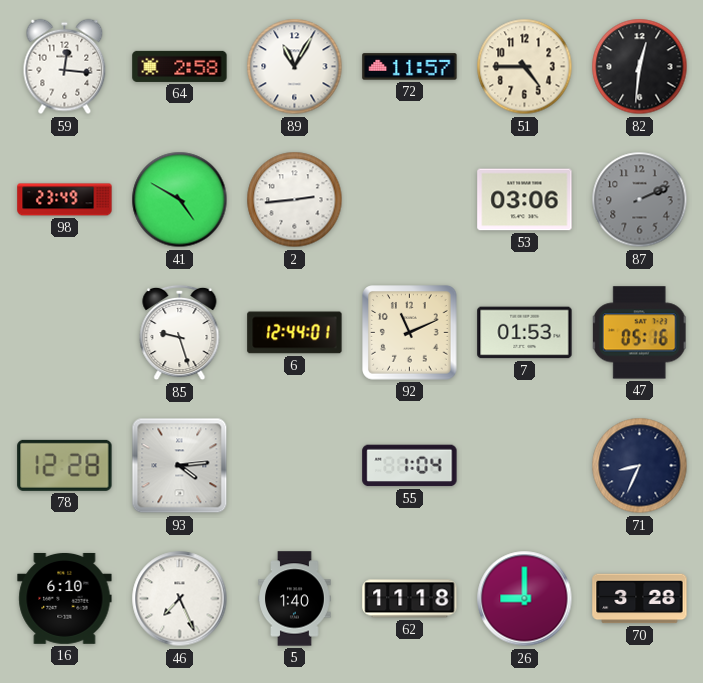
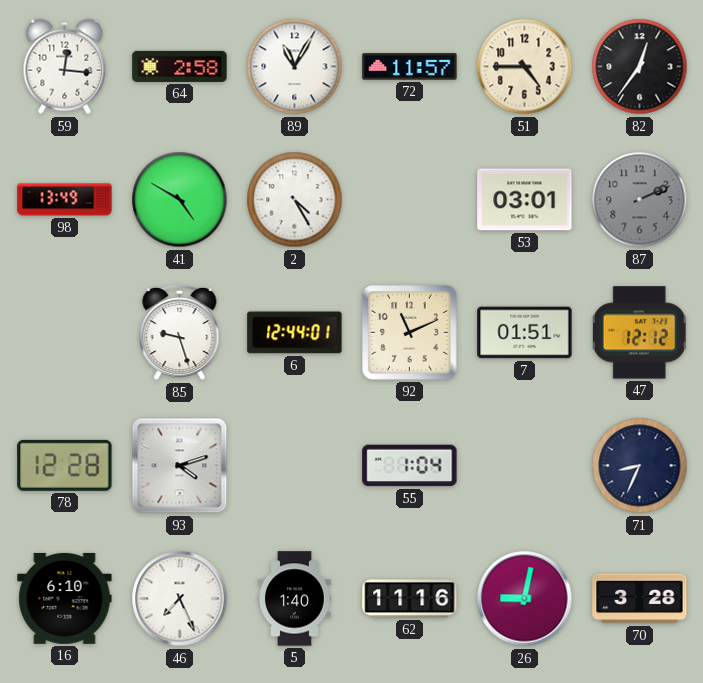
82: 12:31 -> 12:36 (640, 67)
98: 23:49 -> 13:49 (65, 200)
2: 2:44 -> 4:25 (295, 200)
53: 03:06 -> 03:01 (525, 200)
7: 01:53 -> 01:51 (525, 333)
47: 05:16 -> 12:12 (639, 333)
93: 4:14 -> 4:12 (180, 466)
62: 11:18 -> 11:16 (410, 599)
26: 9:00 -> 9:02 (525, 599)
